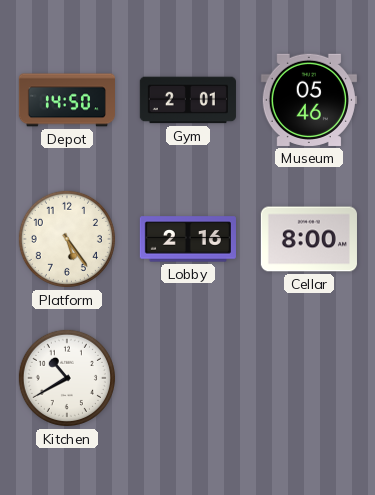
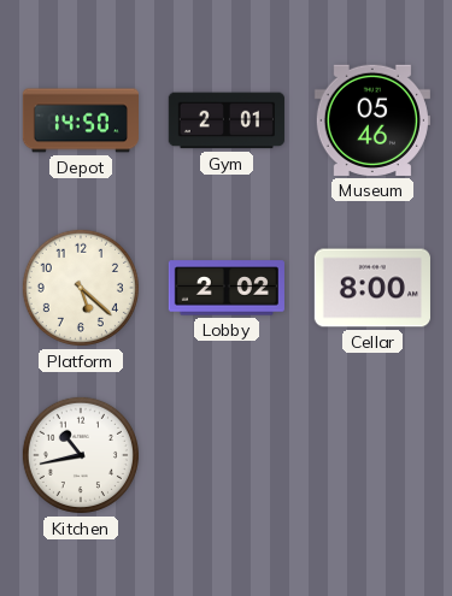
Platform: 5:24 -> 5:22 (81, 288)
Lobby: 2:16 -> 2:02 (227, 288)
Kitchen: 10:40 -> 10:43 (81, 455)
